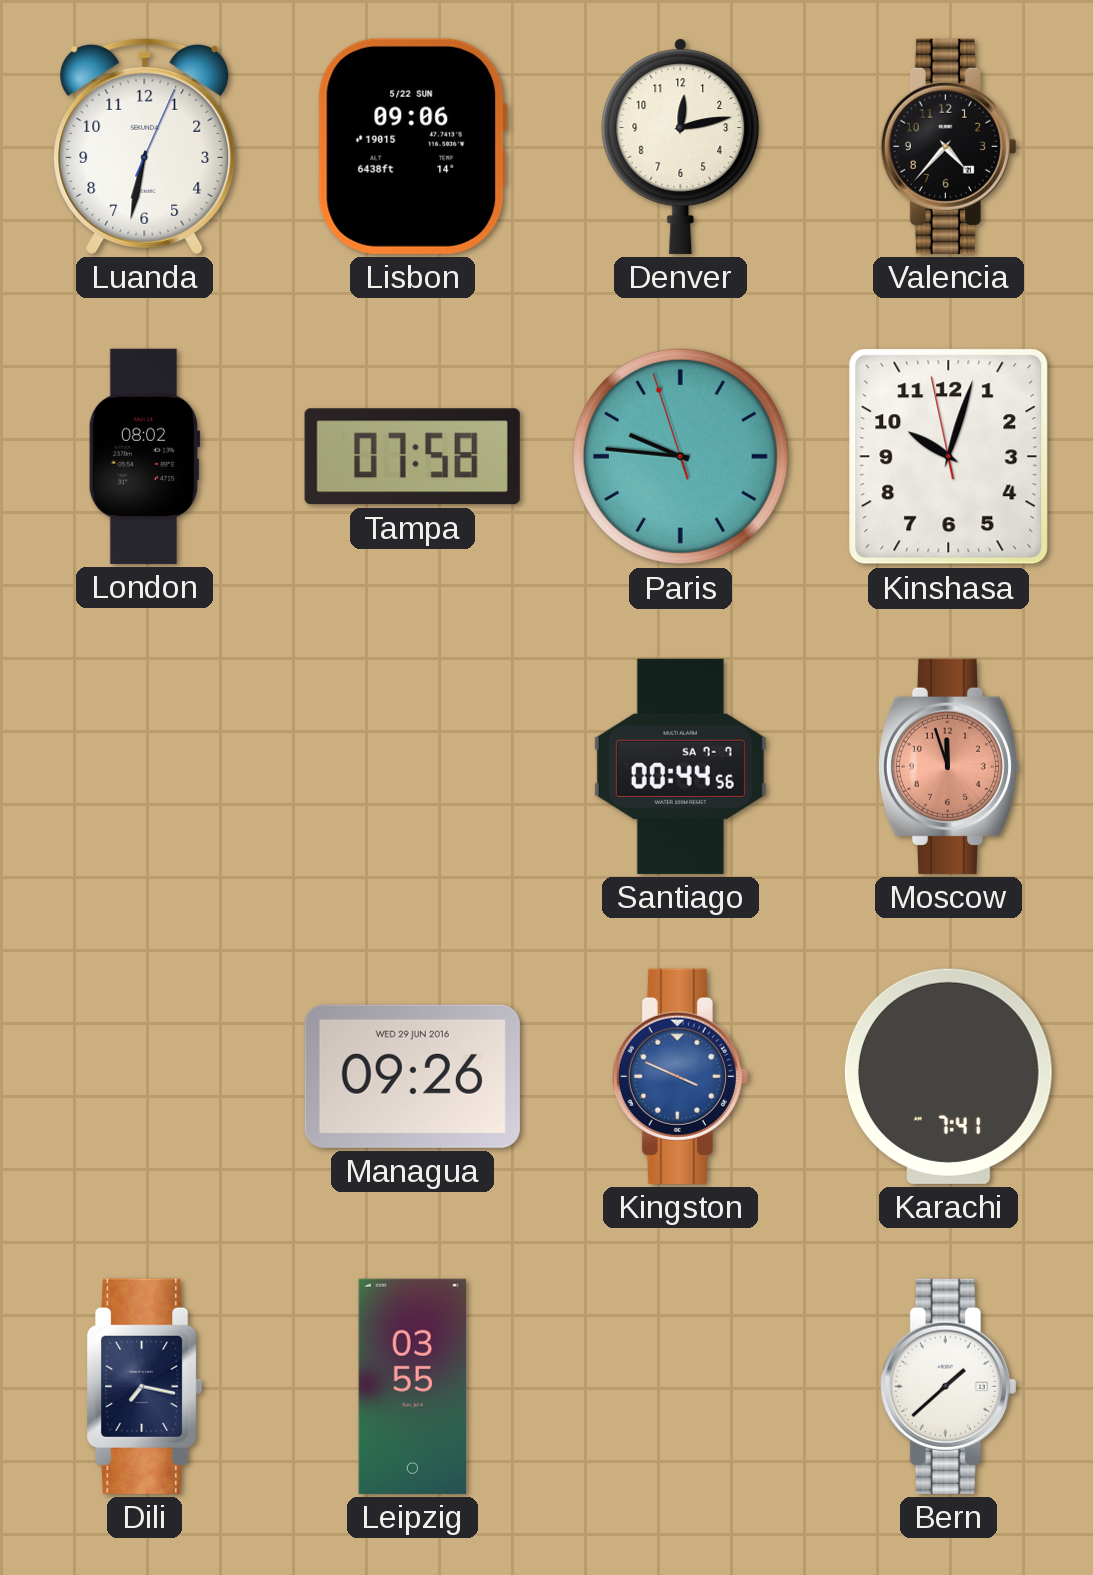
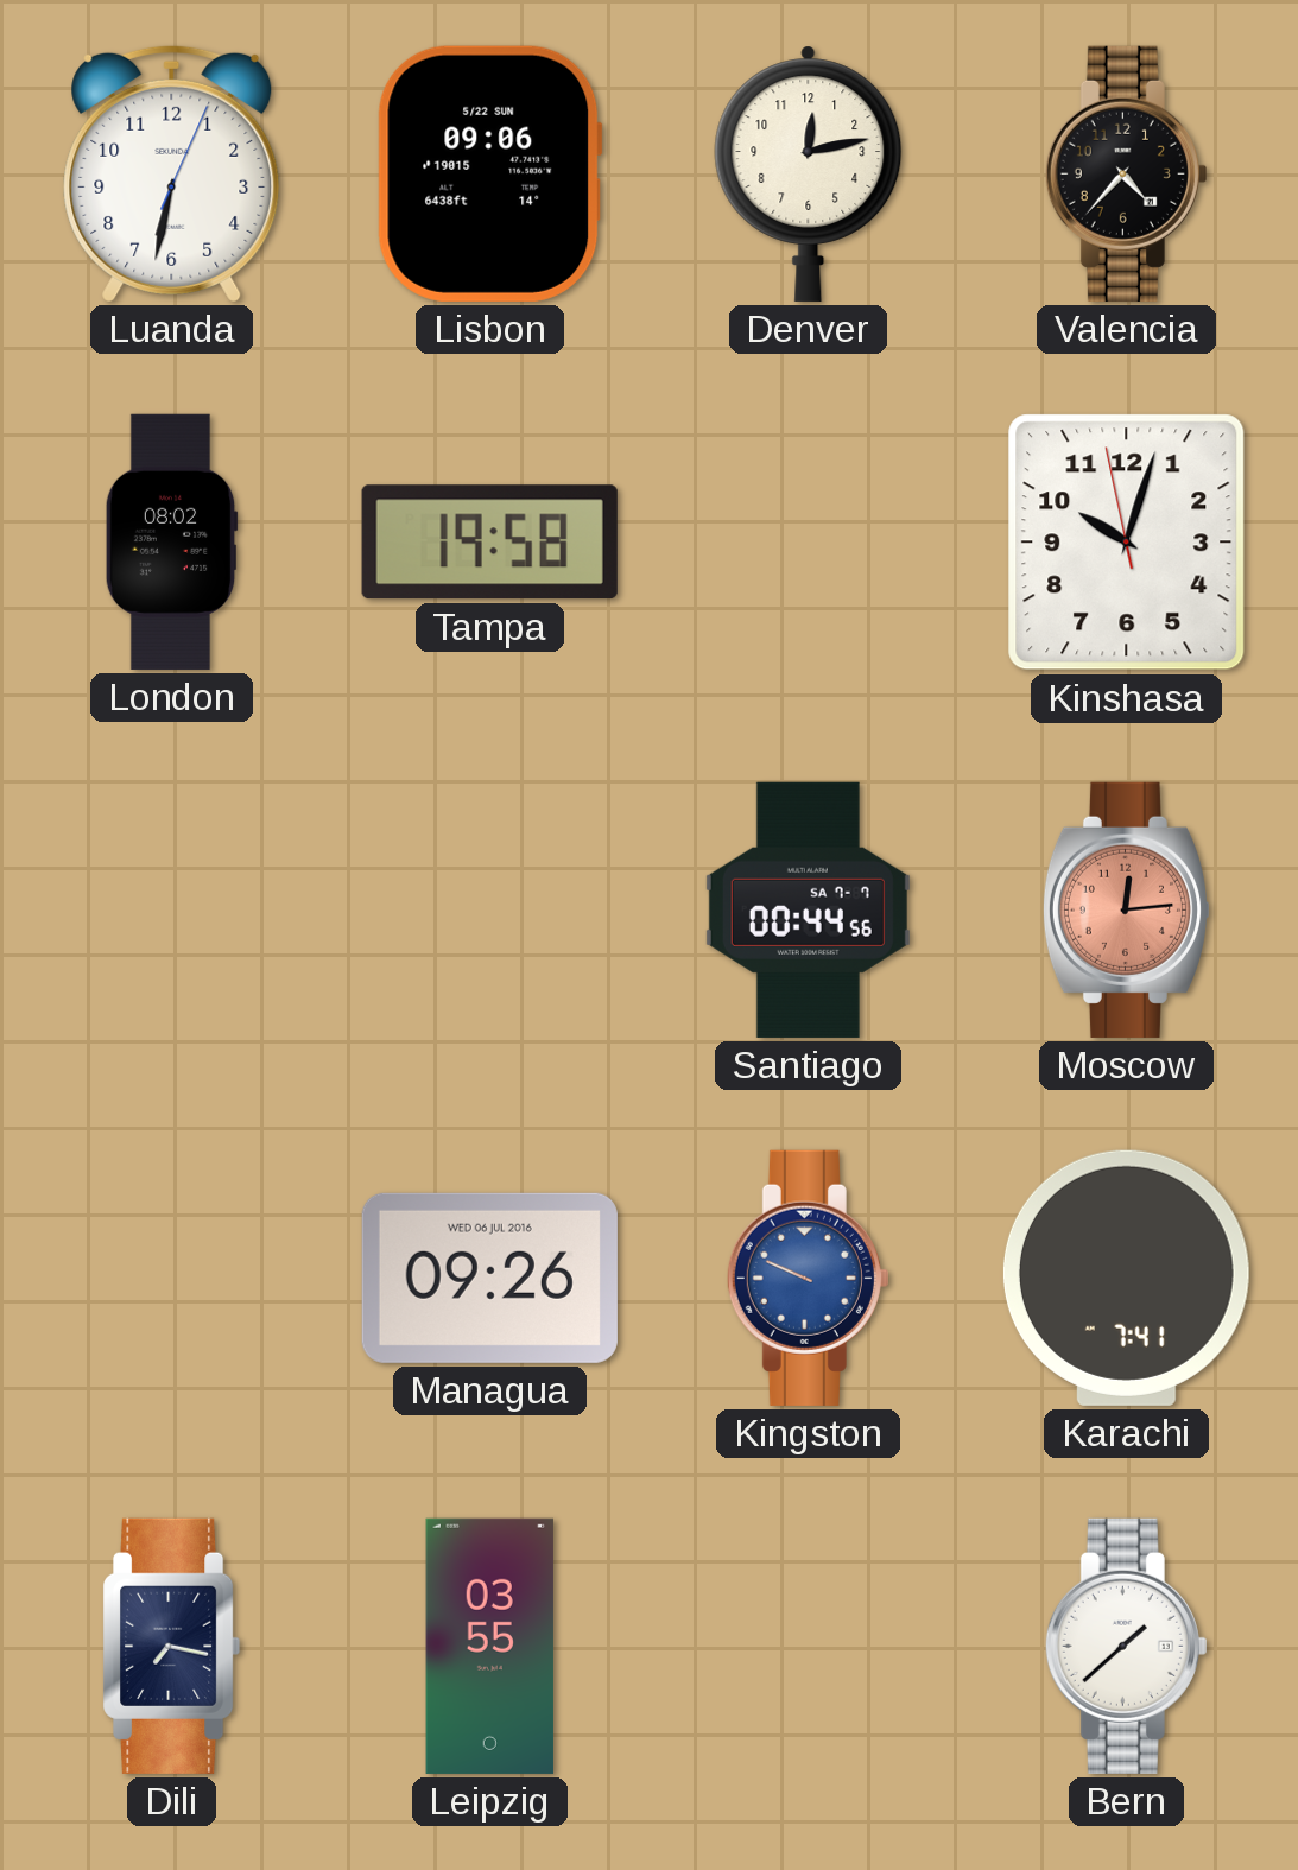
Tampa: 07:58 -> 19:58 (489, 543)
Paris: 9:45 -> none (680, 456)
Moscow: 11:57 -> 12:14 (1127, 909)
Managua date: WED 29 JUN 2016 -> WED 06 JUL 2016 (489, 1278)
Kingston: 3:49 -> 9:49 (808, 1278)
